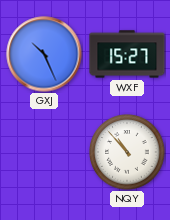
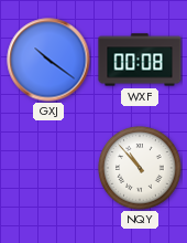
GXJ: 10:26 -> 10:21 (48, 60)
WXF: 15:27 -> 00:08 (140, 60)
